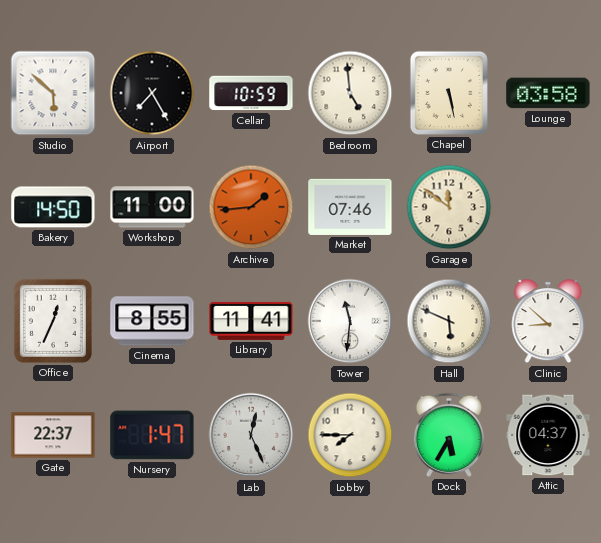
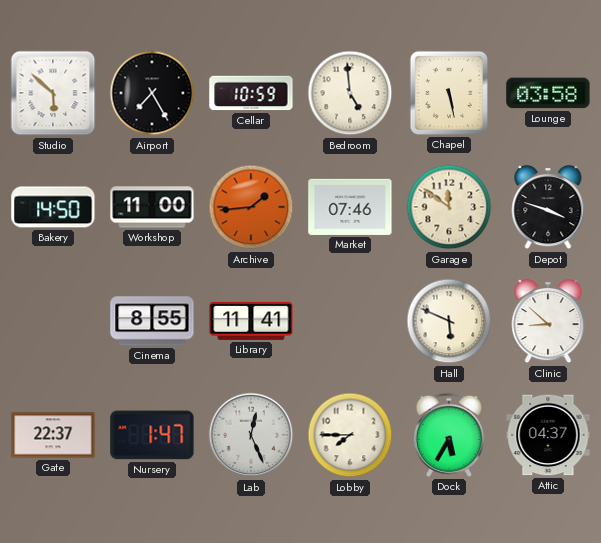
Depot: none -> 3:48 (548, 208)
Office: 12:34 -> none (53, 321)
Tower: 11:31 -> none (350, 321)
